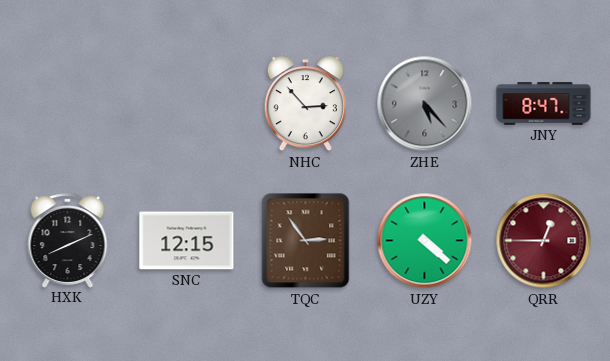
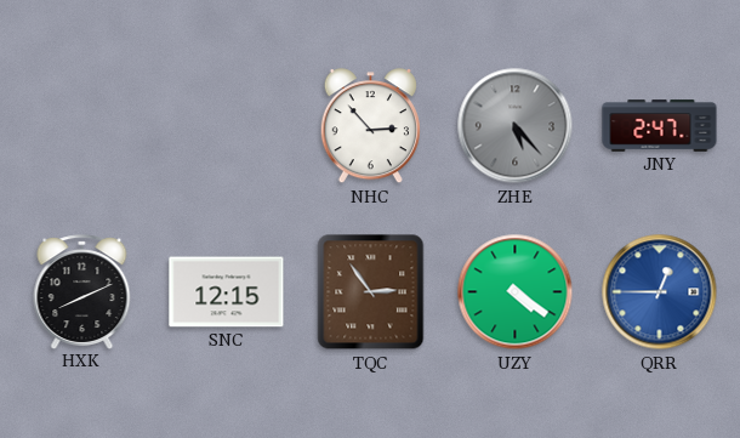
JNY: 8:47 -> 2:47 (660, 126)
UZY: 4:22 -> 4:21 (516, 292)
QRR dial: burgundy -> blue (660, 292)
